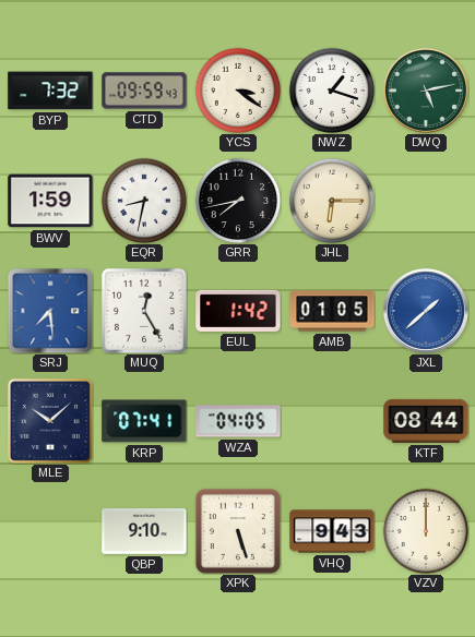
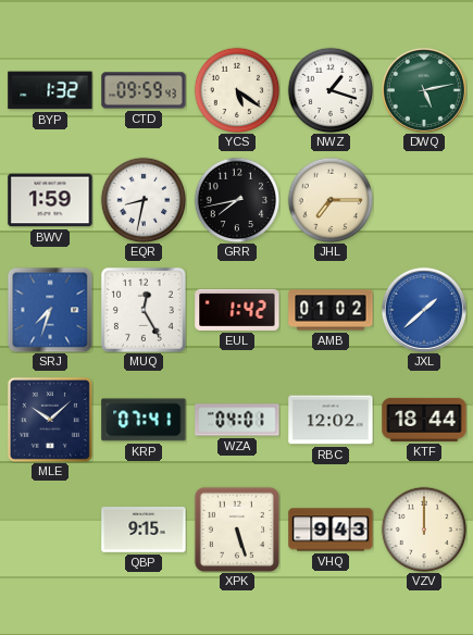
BYP: 7:32 -> 1:32 (50, 90)
YCS: 3:21 -> 5:21 (237, 90)
JHL: 6:15 -> 7:15 (331, 200)
SRJ: 7:29 -> 7:33 (50, 310)
AMB: 01:05 -> 01:02 (331, 310)
WZA: 04:05 -> 04:01 (237, 420)
RBC: none -> 12:02 (331, 420)
KTF: 08:44 -> 18:44 (424, 420)
QBP: 9:10 -> 9:15 (144, 530)
